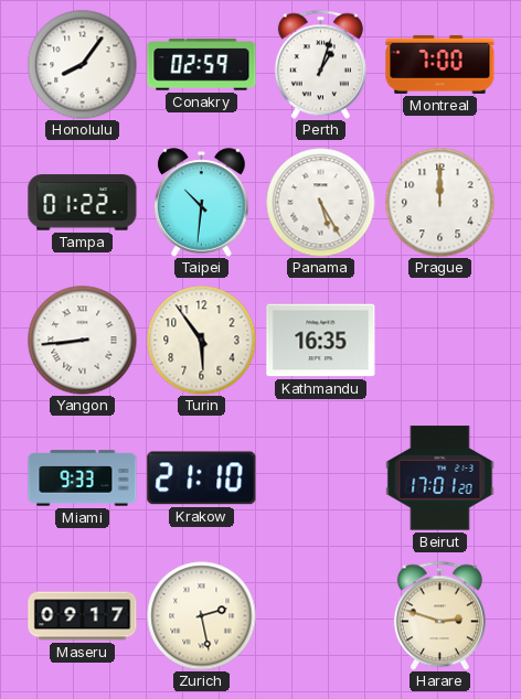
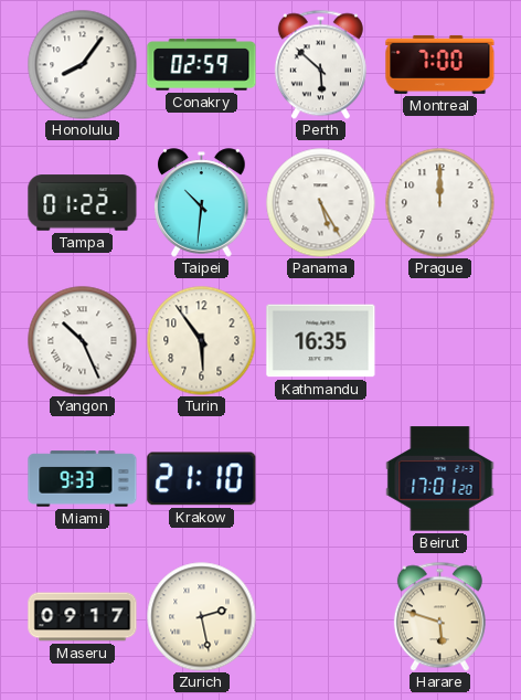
Perth: 1:03 -> 5:52 (320, 64)
Yangon: 8:44 -> 10:26 (83, 341)
Harare: 2:48 -> 5:48 (439, 616)
